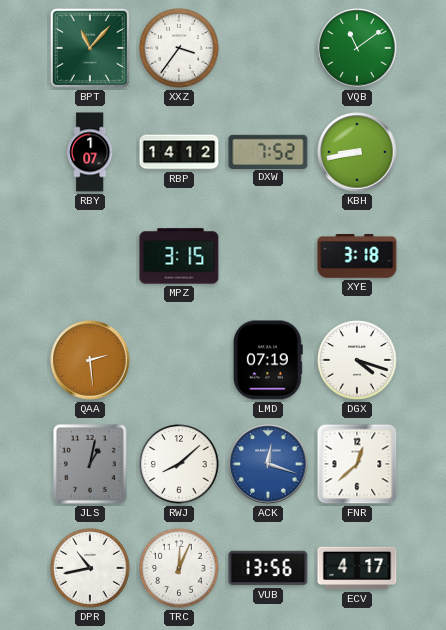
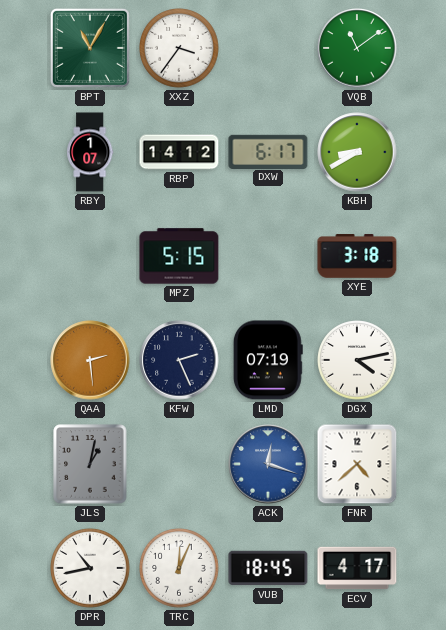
BPT: 11:07 -> 11:05 (90, 48)
DXW: 7:52 -> 6:17 (268, 151)
KBH: 8:43 -> 8:40 (357, 152)
MPZ: 3:15 -> 5:15 (179, 256)
KFW: none -> 2:26 (179, 360)
DGX: 4:18 -> 4:13 (357, 360)
RWJ: 8:08 -> none (179, 464)
FNR: 12:38 -> 4:38 (357, 464)
VUB: 13:56 -> 18:45 (268, 568)
